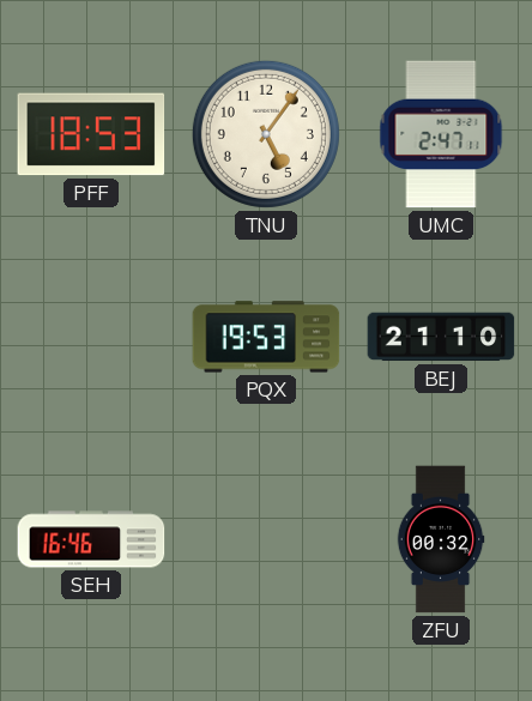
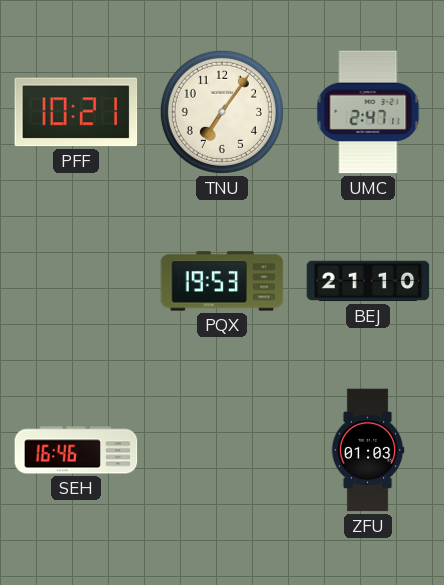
PFF: 18:53 -> 10:21 (76, 112)
TNU: 5:06 -> 7:06 (222, 112)
ZFU: 00:32 -> 01:03 (368, 450)
